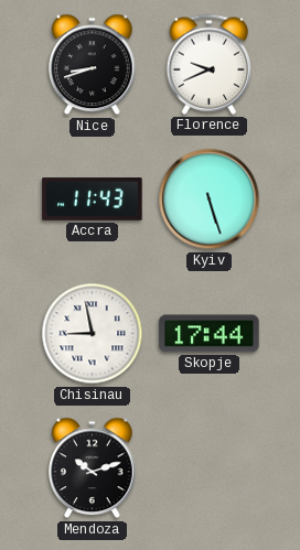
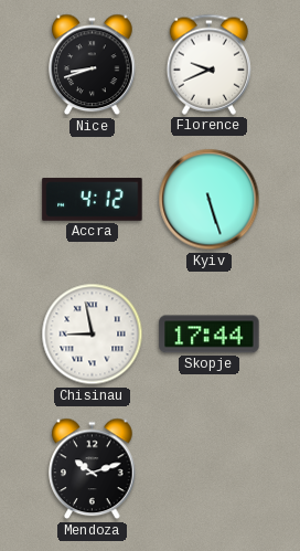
Accra: 11:43 -> 4:12 (93, 200)
